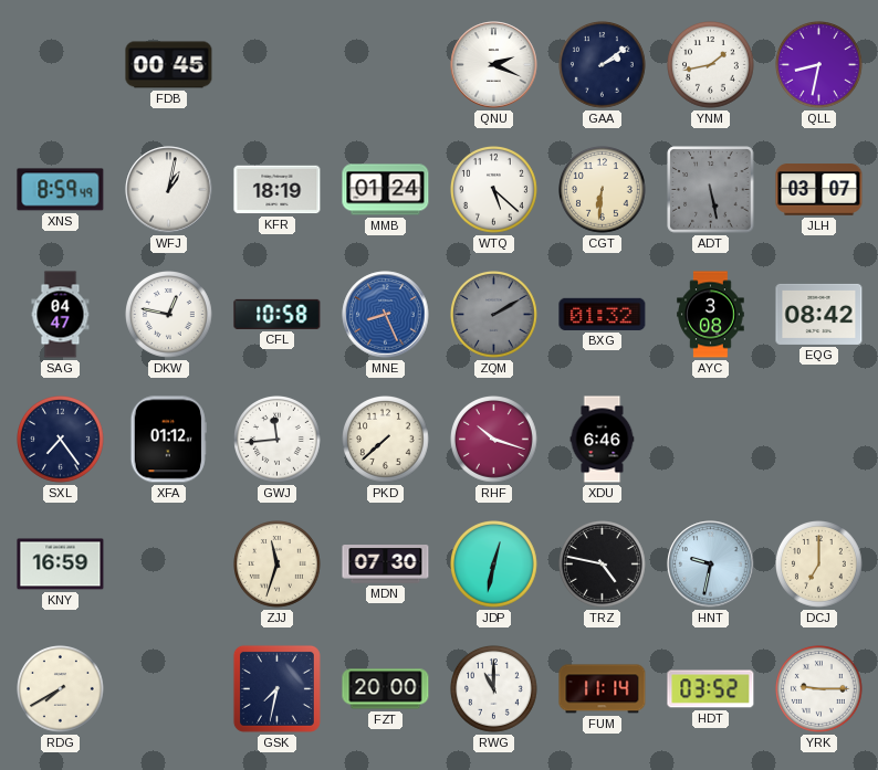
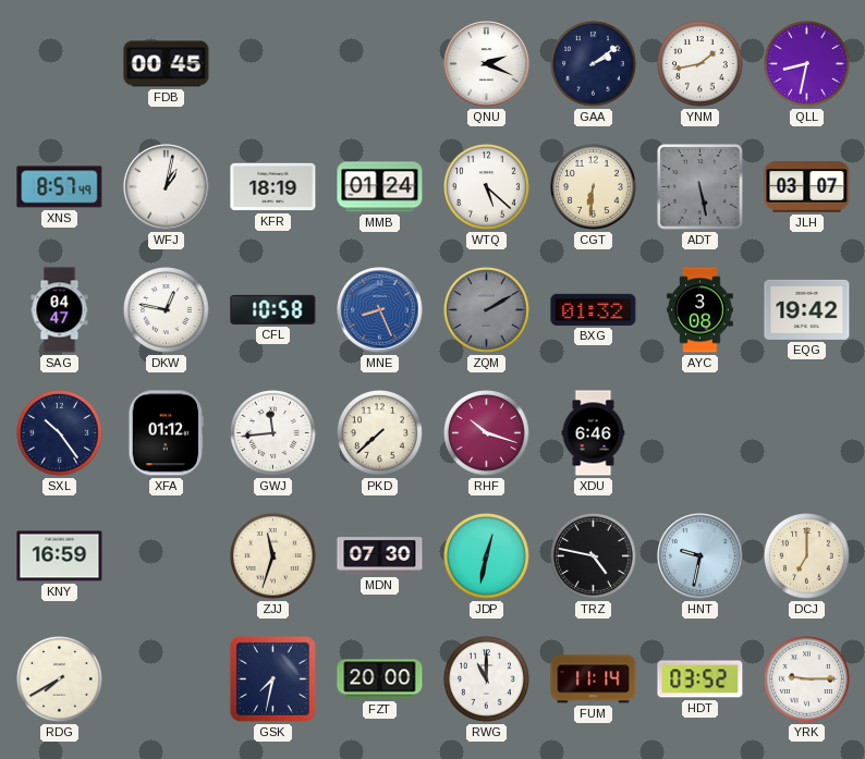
XNS: 8:59 -> 8:57 (60, 187)
EQG: 08:42 -> 19:42 (807, 309)
SXL: 7:24 -> 10:24 (60, 433)
